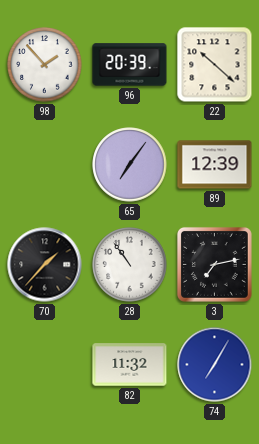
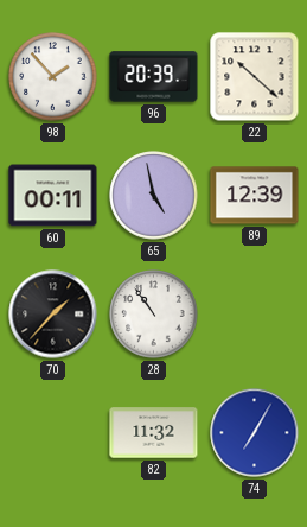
60: none -> 00:11 (53, 196)
65: 7:06 -> 4:58 (154, 196)
3: 7:13 -> none (214, 264)
